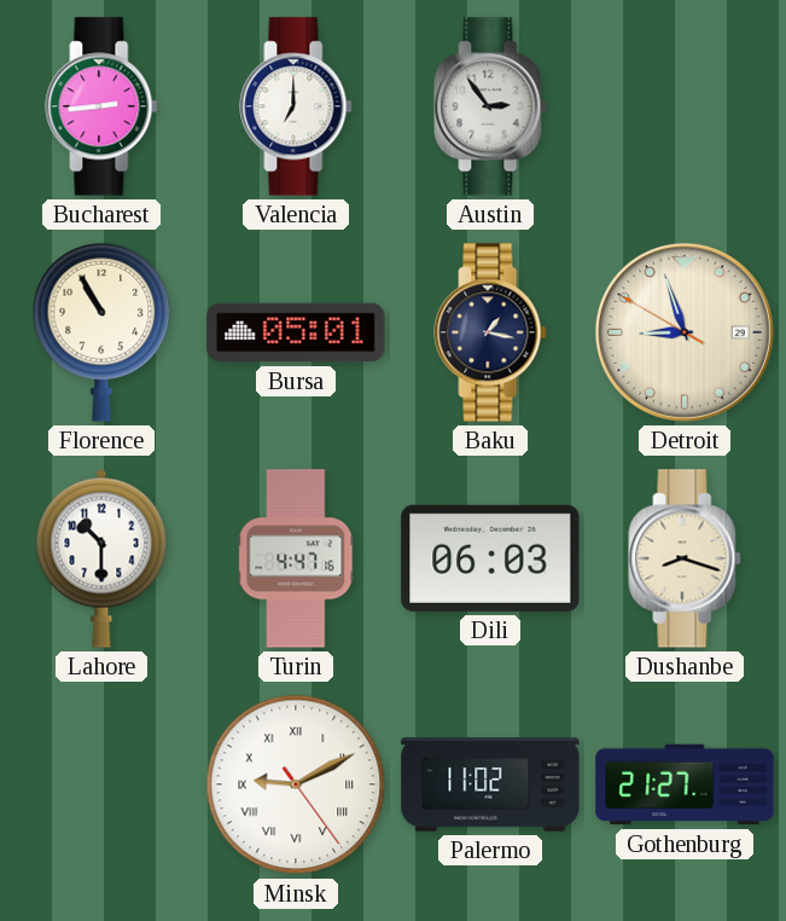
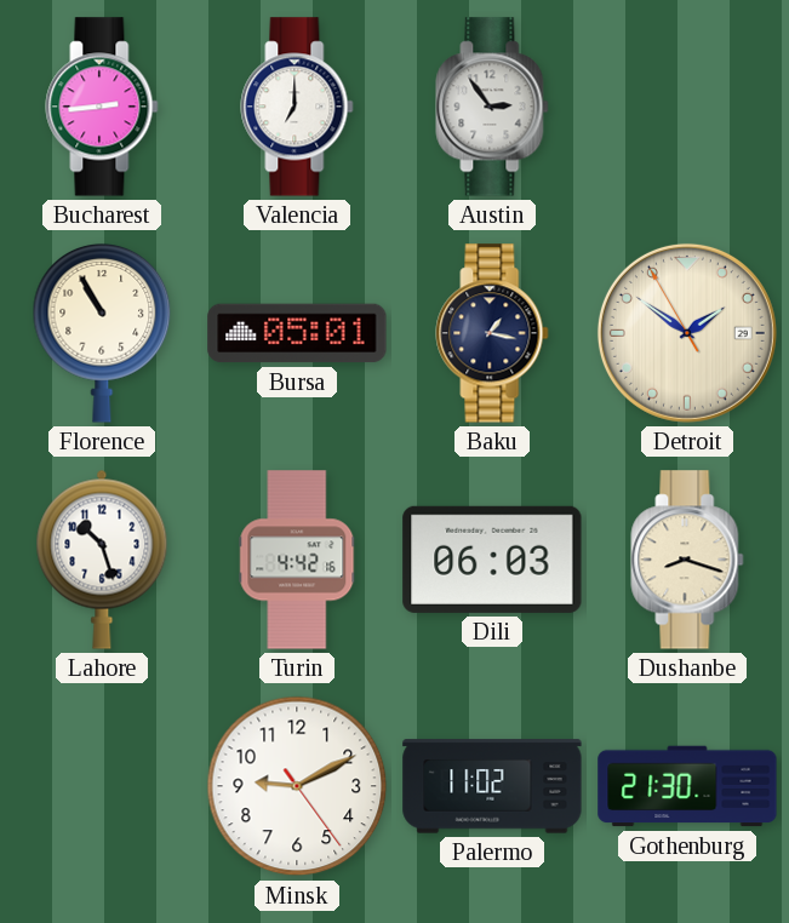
Detroit: 8:56 -> 1:50 (687, 333)
Lahore: 10:30 -> 10:27 (102, 560)
Turin: 4:47 -> 4:42 (297, 560)
Minsk numerals: Roman -> Arabic (297, 786)
Gothenburg: 21:27 -> 21:30 (687, 786)
